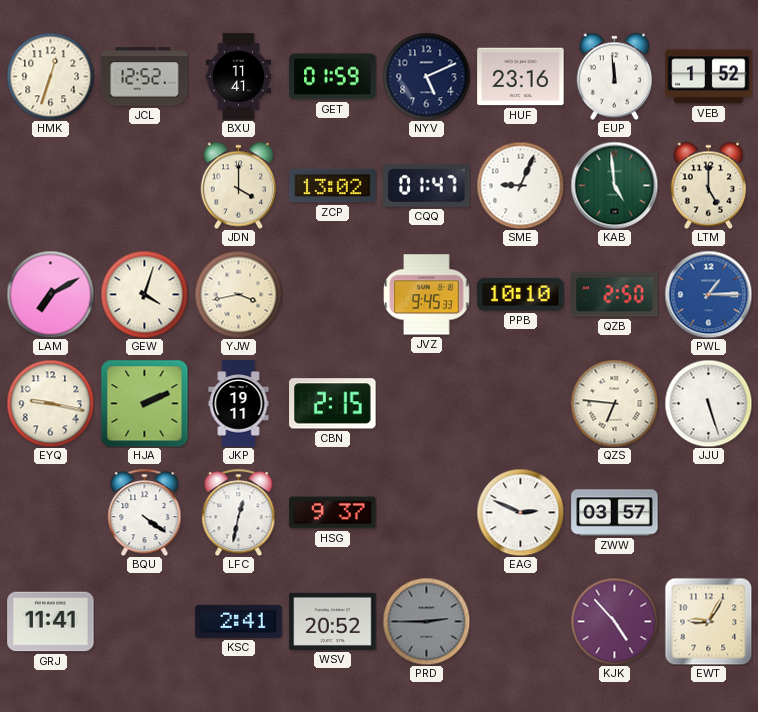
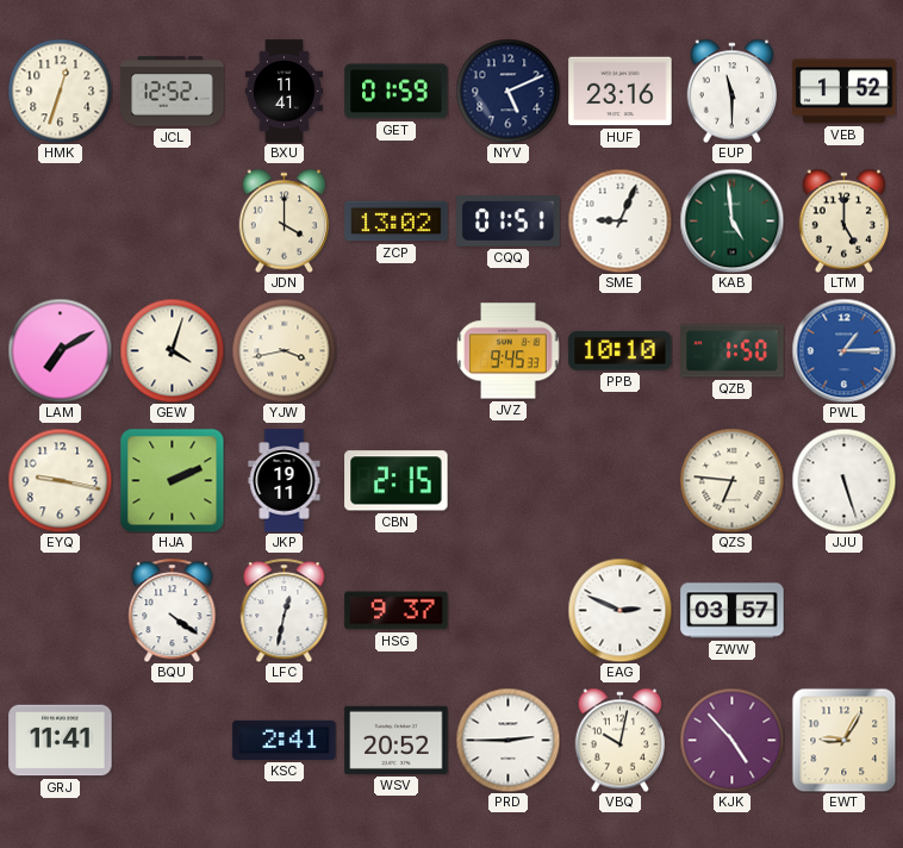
EUP: 11:59 -> 11:30 (731, 91)
CQQ: 01:47 -> 01:51 (509, 222)
QZB: 2:50 -> 1:50 (733, 351)
PRD dial: grey -> white (507, 740)
VBQ: none -> 10:02 (619, 740)
